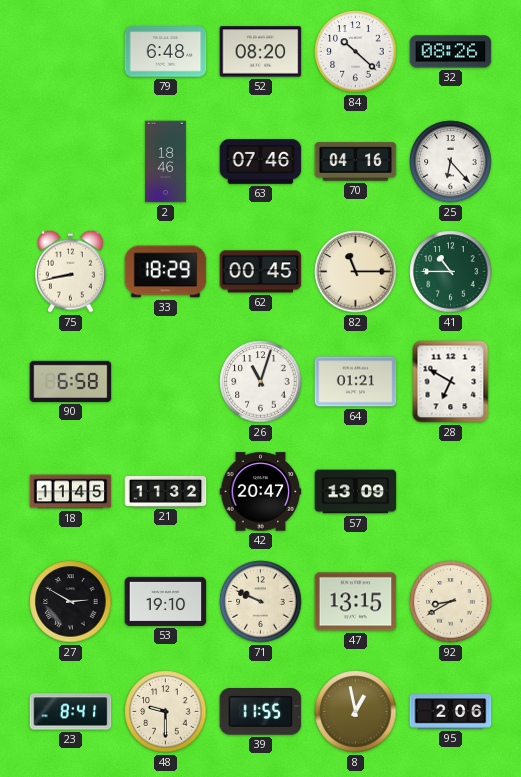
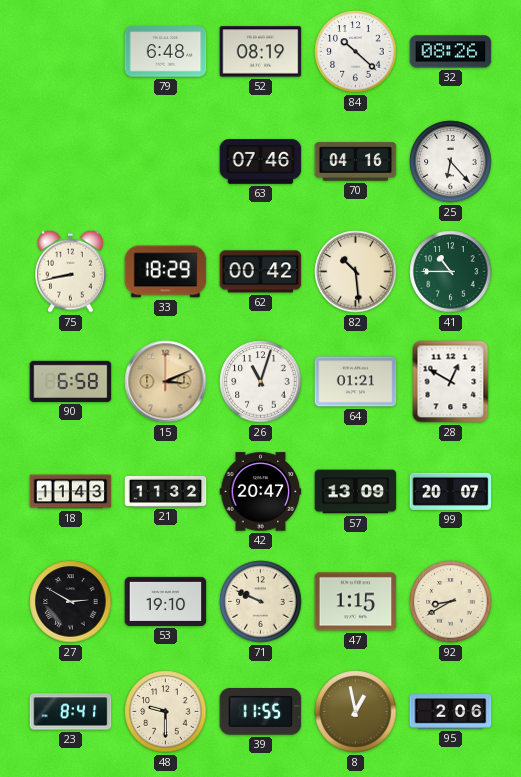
52: 08:20 -> 08:19 (261, 52)
2: 18:46 -> none (165, 162)
62: 00:45 -> 00:42 (261, 272)
82: 11:15 -> 10:29 (356, 272)
15: none -> 3:11 (166, 382)
28: 6:50 -> 12:50 (451, 382)
18: 11:45 -> 11:43 (71, 492)
99: none -> 20:07 (451, 491)
47: 13:15 -> 1:15 (356, 602)
